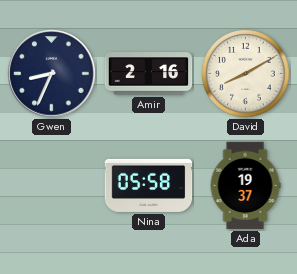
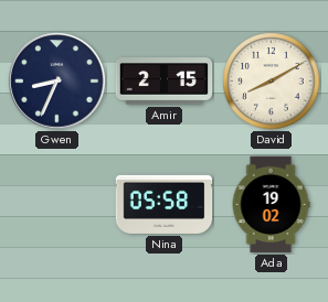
Amir: 2:16 -> 2:15 (165, 82)
Ada: 19:37 -> 19:02 (271, 205)
